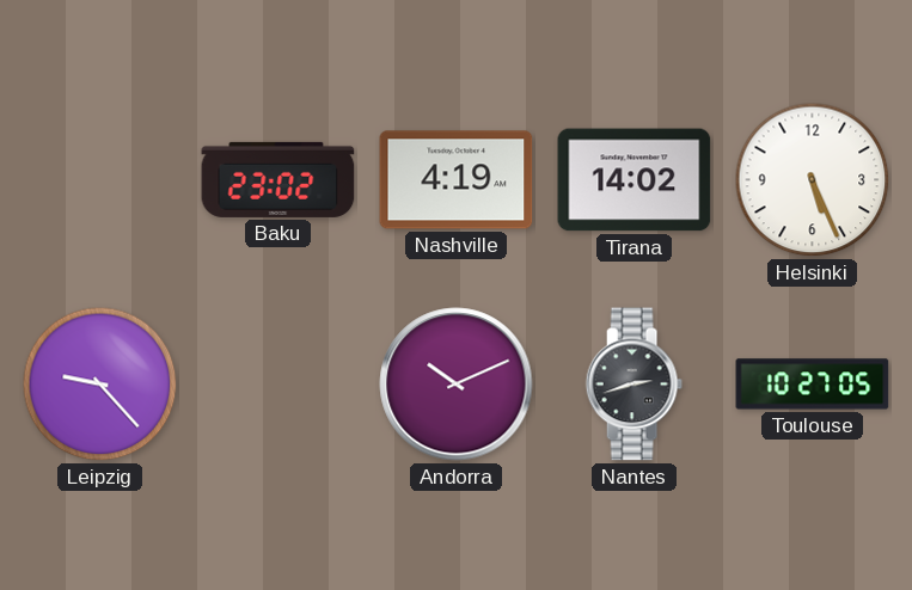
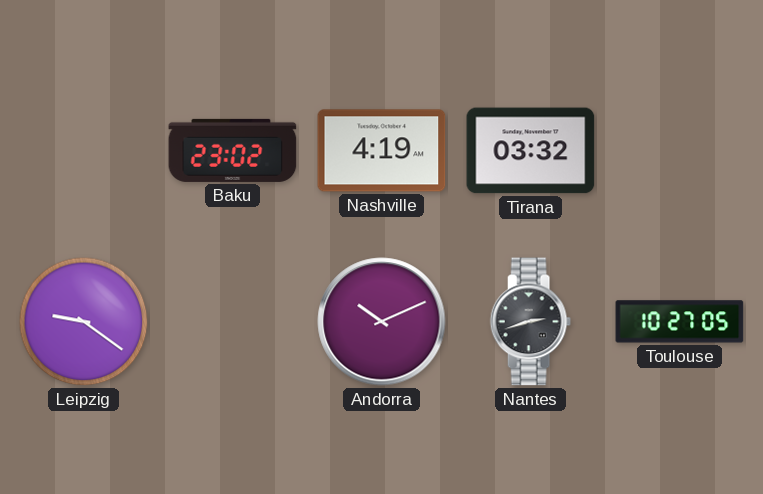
Tirana: 14:02 -> 03:32 (531, 151)
Helsinki: 5:26 -> none (813, 180)
Leipzig: 9:23 -> 9:21 (84, 322)
